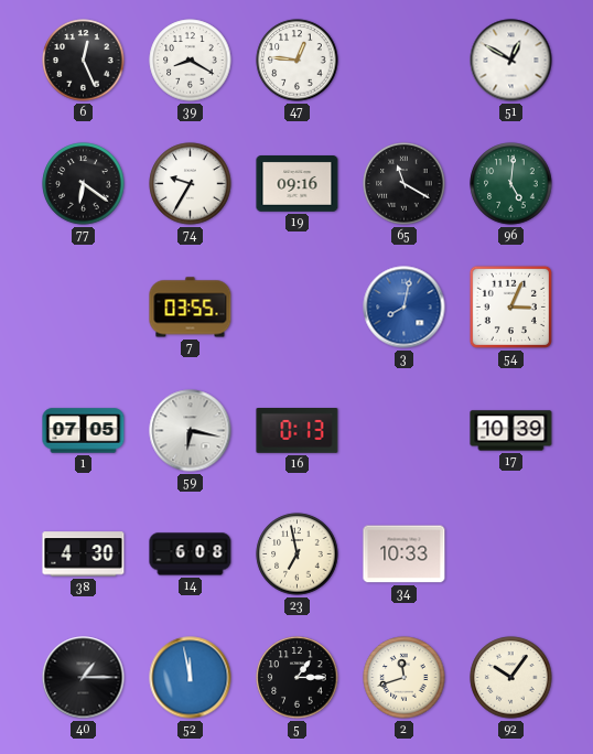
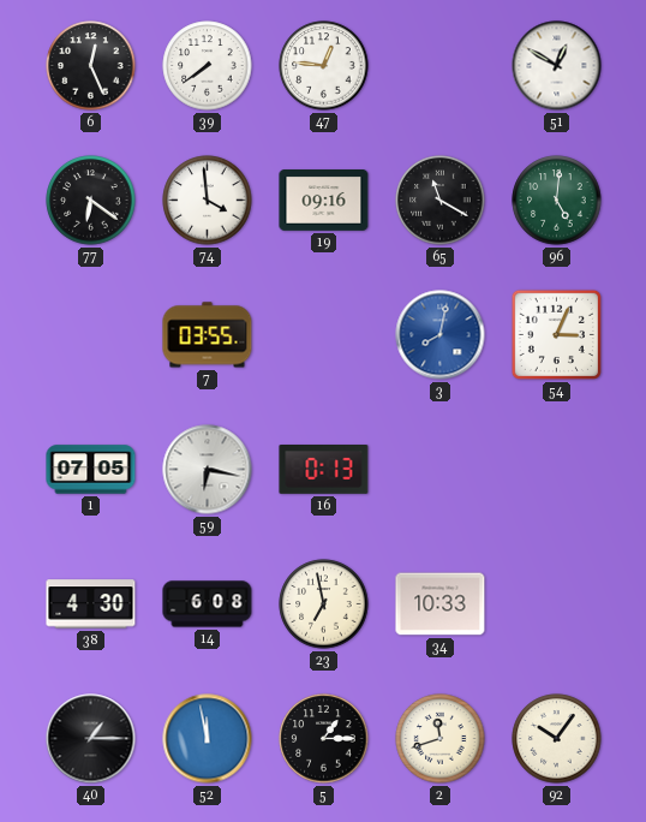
39: 8:20 -> 7:39 (208, 66)
74: 9:35 -> 3:59 (208, 201)
17: 10:39 -> none (511, 431)
